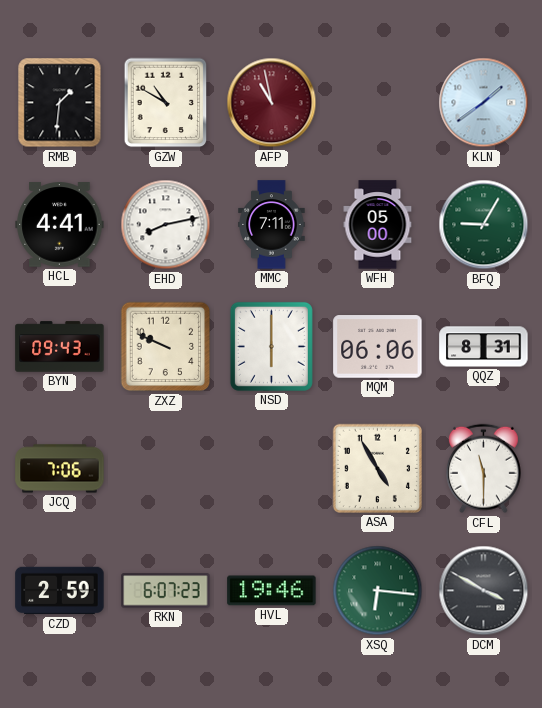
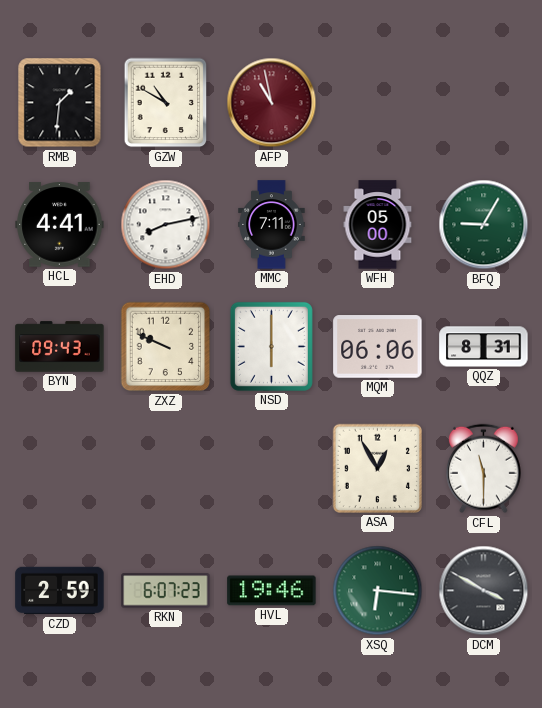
KLN: 1:39 -> none (484, 103)
JCQ: 7:06 -> none (60, 469)
ASA: 4:55 -> 12:55 (377, 468)
